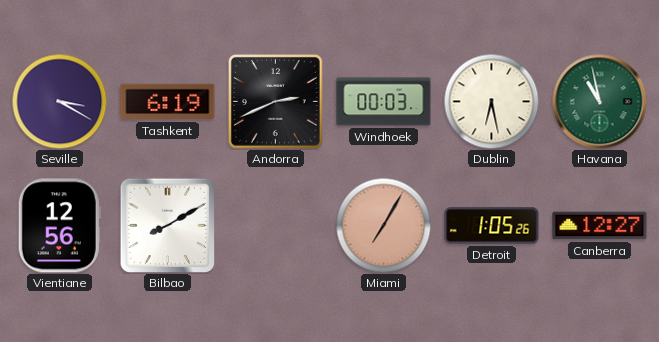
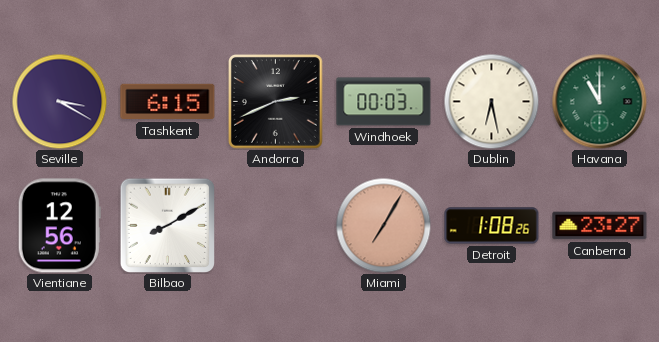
Tashkent: 6:19 -> 6:15 (168, 102)
Havana: 10:58 -> 11:00 (599, 101)
Detroit: 1:05 -> 1:08 (492, 226)
Canberra: 12:27 -> 23:27 (600, 226)
